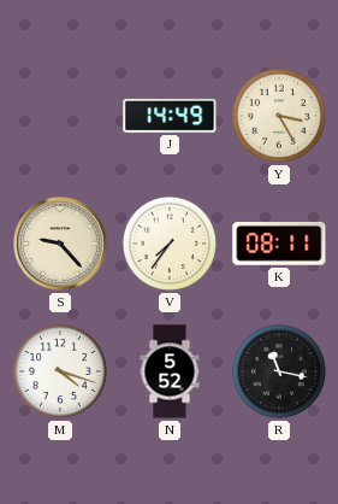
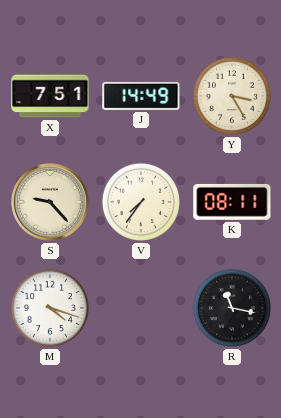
X: none -> 7:51 (50, 96)
N: 5:52 -> none (170, 371)
